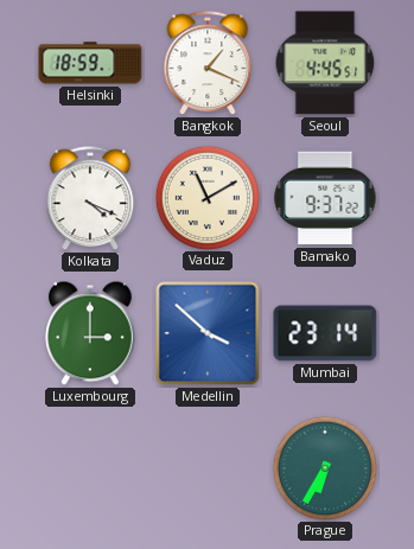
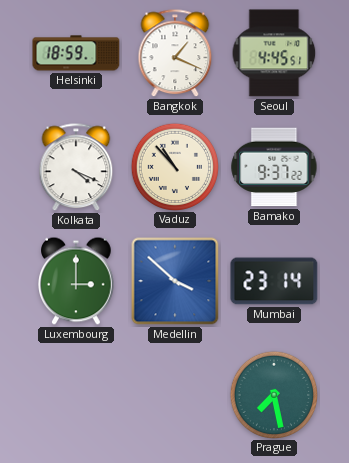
Vaduz: 11:10 -> 10:53 (174, 166)
Prague: 6:35 -> 7:28 (273, 394)
